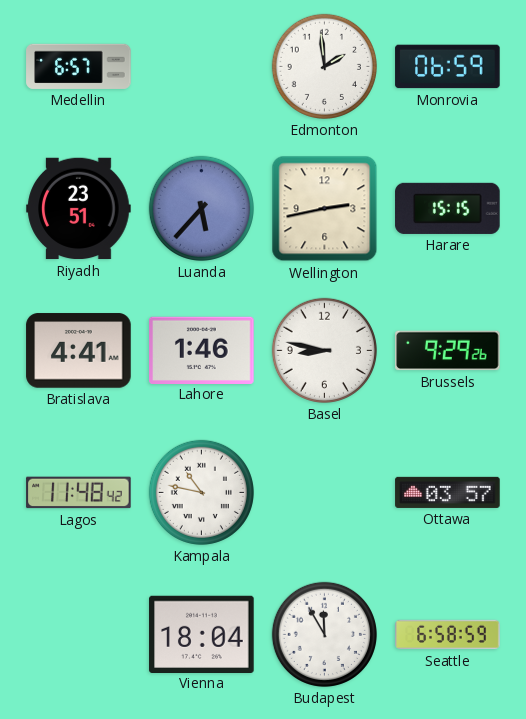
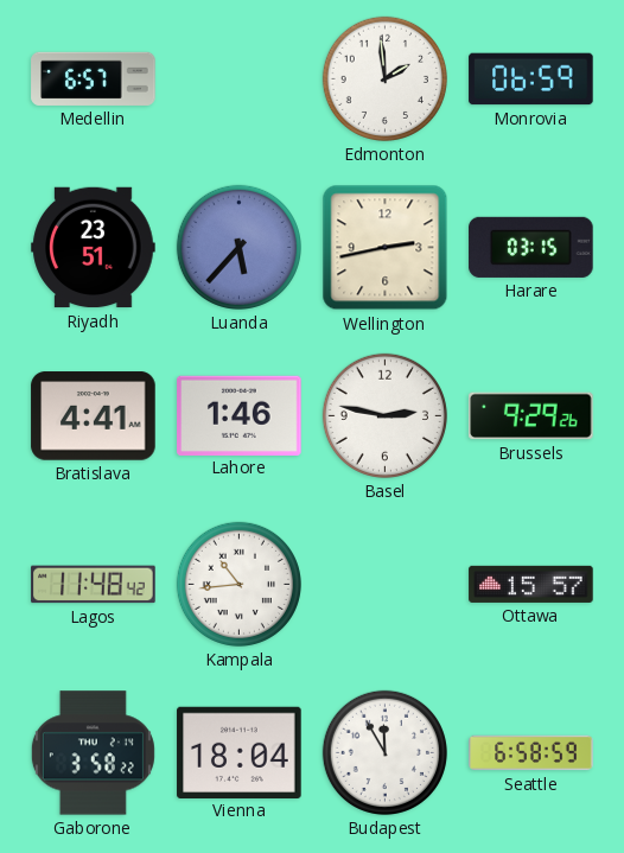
Harare: 15:15 -> 03:15 (531, 247)
Basel: 8:47 -> 2:47 (384, 415)
Kampala: 10:47 -> 10:44 (238, 584)
Ottawa: 03:57 -> 15:57 (531, 584)
Gaborone: none -> 3:58 (93, 753)
